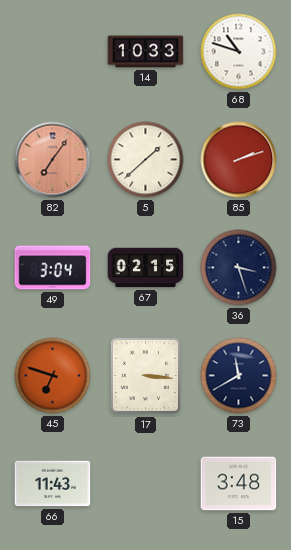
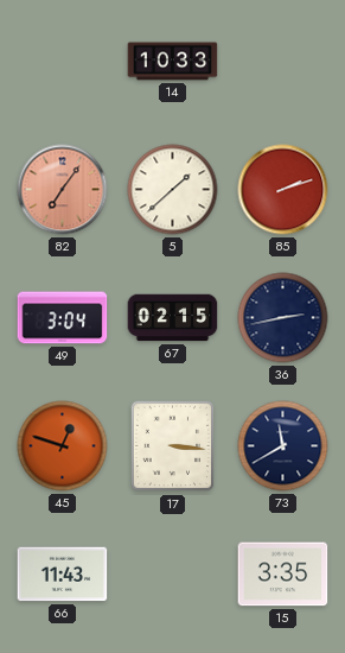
68: 10:48 -> none (239, 52)
36: 3:27 -> 2:43 (283, 318)
45: 6:48 -> 12:48 (63, 446)
15: 3:48 -> 3:35 (283, 575)
